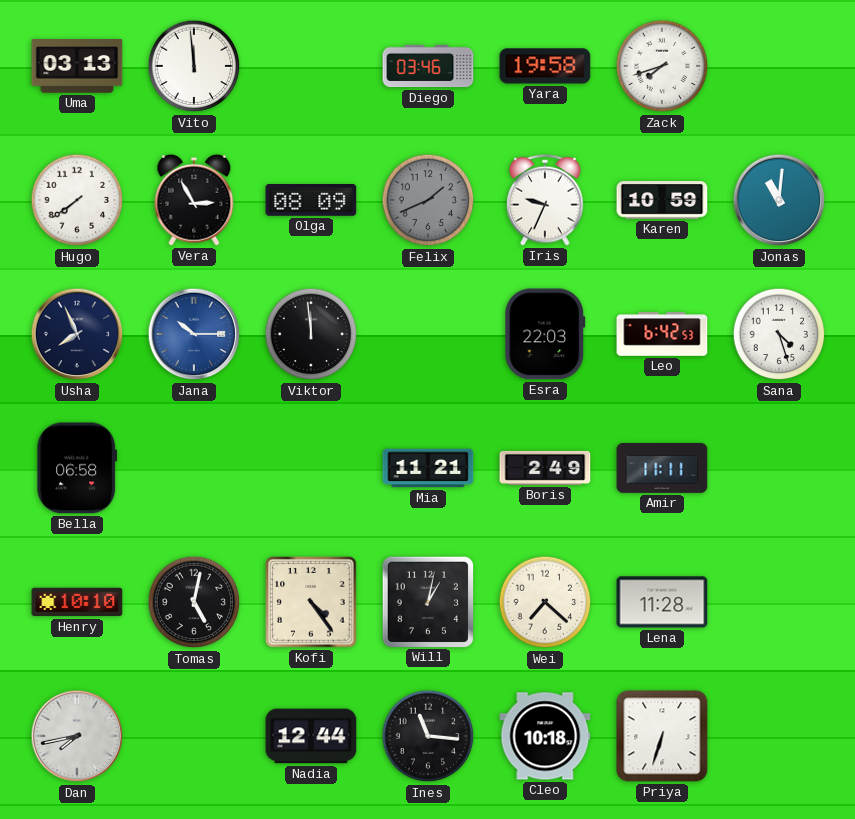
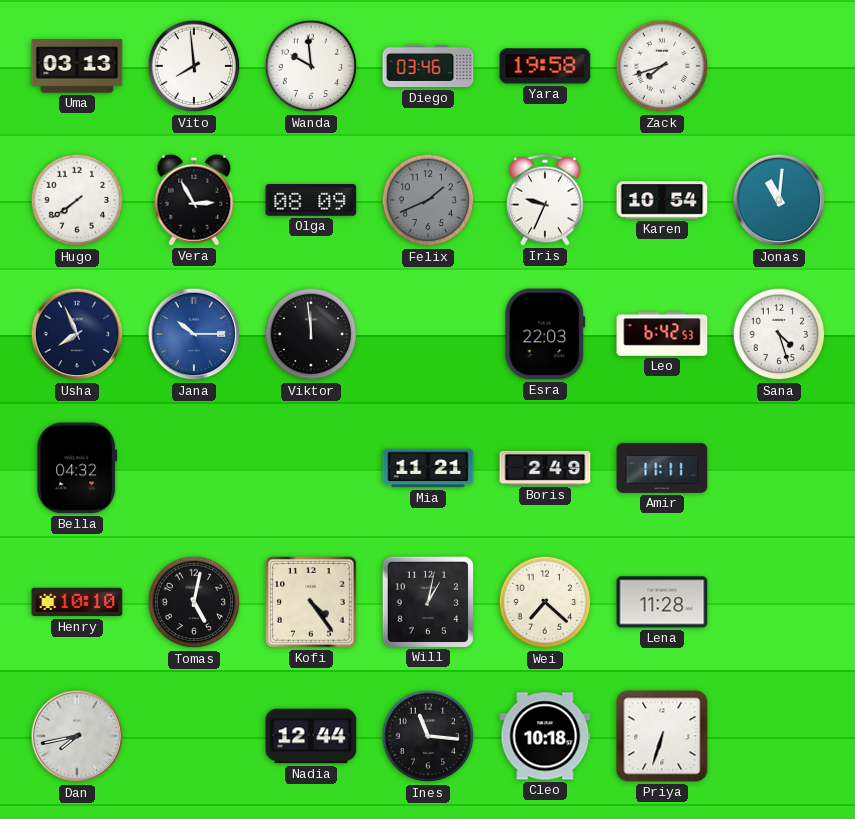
Vito: 11:59 -> 7:59 (194, 66)
Wanda: none -> 9:59 (311, 66)
Karen: 10:59 -> 10:54 (662, 200)
Bella: 06:58 -> 04:32 (77, 468)
